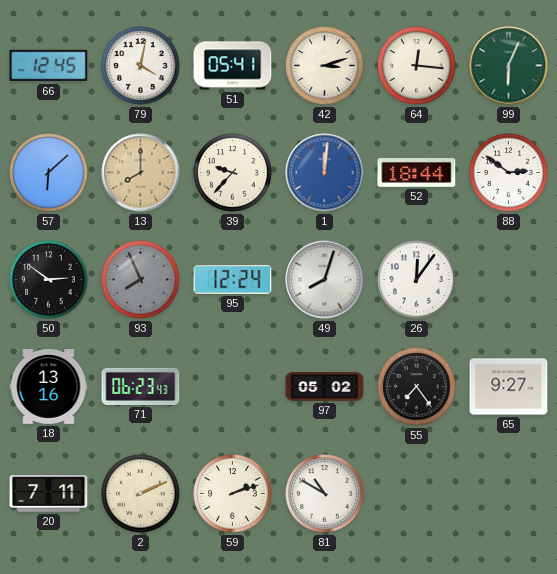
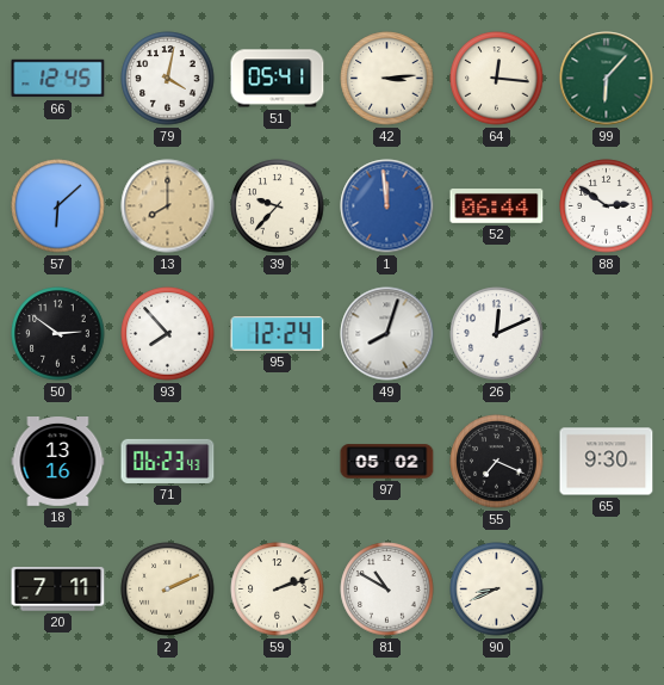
42: 3:12 -> 3:14 (387, 79)
99: 6:04 -> 6:07 (607, 79)
1: 12:01 -> 11:59 (387, 206)
52: 18:44 -> 06:44 (497, 206)
93: 7:56 -> 7:53 (168, 334)
93 dial: grey -> white (168, 334)
26: 12:06 -> 12:11 (497, 334)
55: 7:24 -> 7:19 (497, 462)
65: 9:27 -> 9:30 (607, 462)
90: none -> 8:41 (497, 590)
